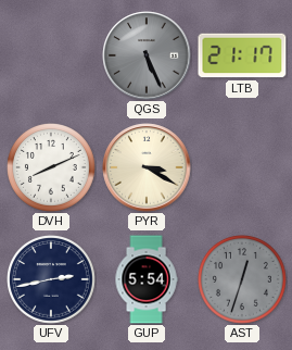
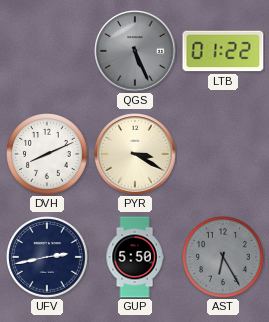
LTB: 21:17 -> 01:22 (223, 51)
GUP: 5:54 -> 5:50 (135, 257)
AST: 12:33 -> 6:25 (224, 258)
